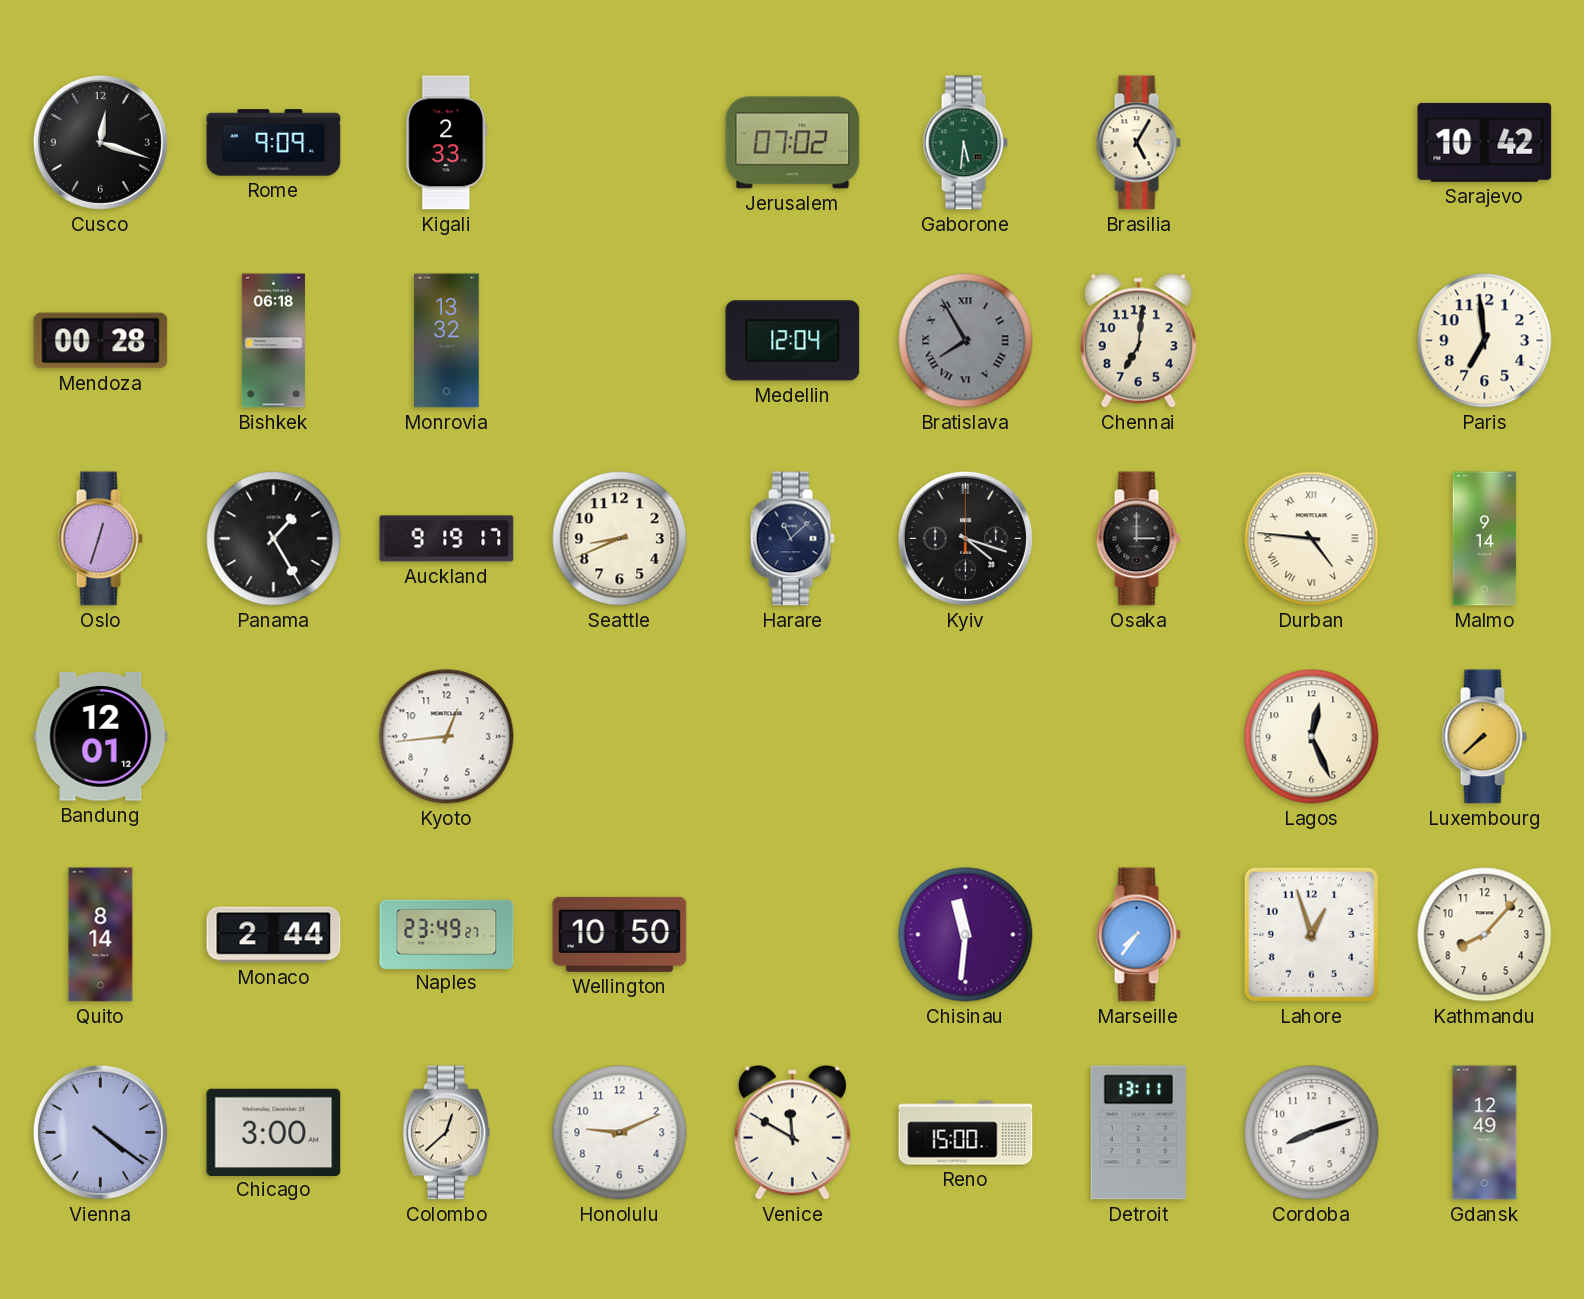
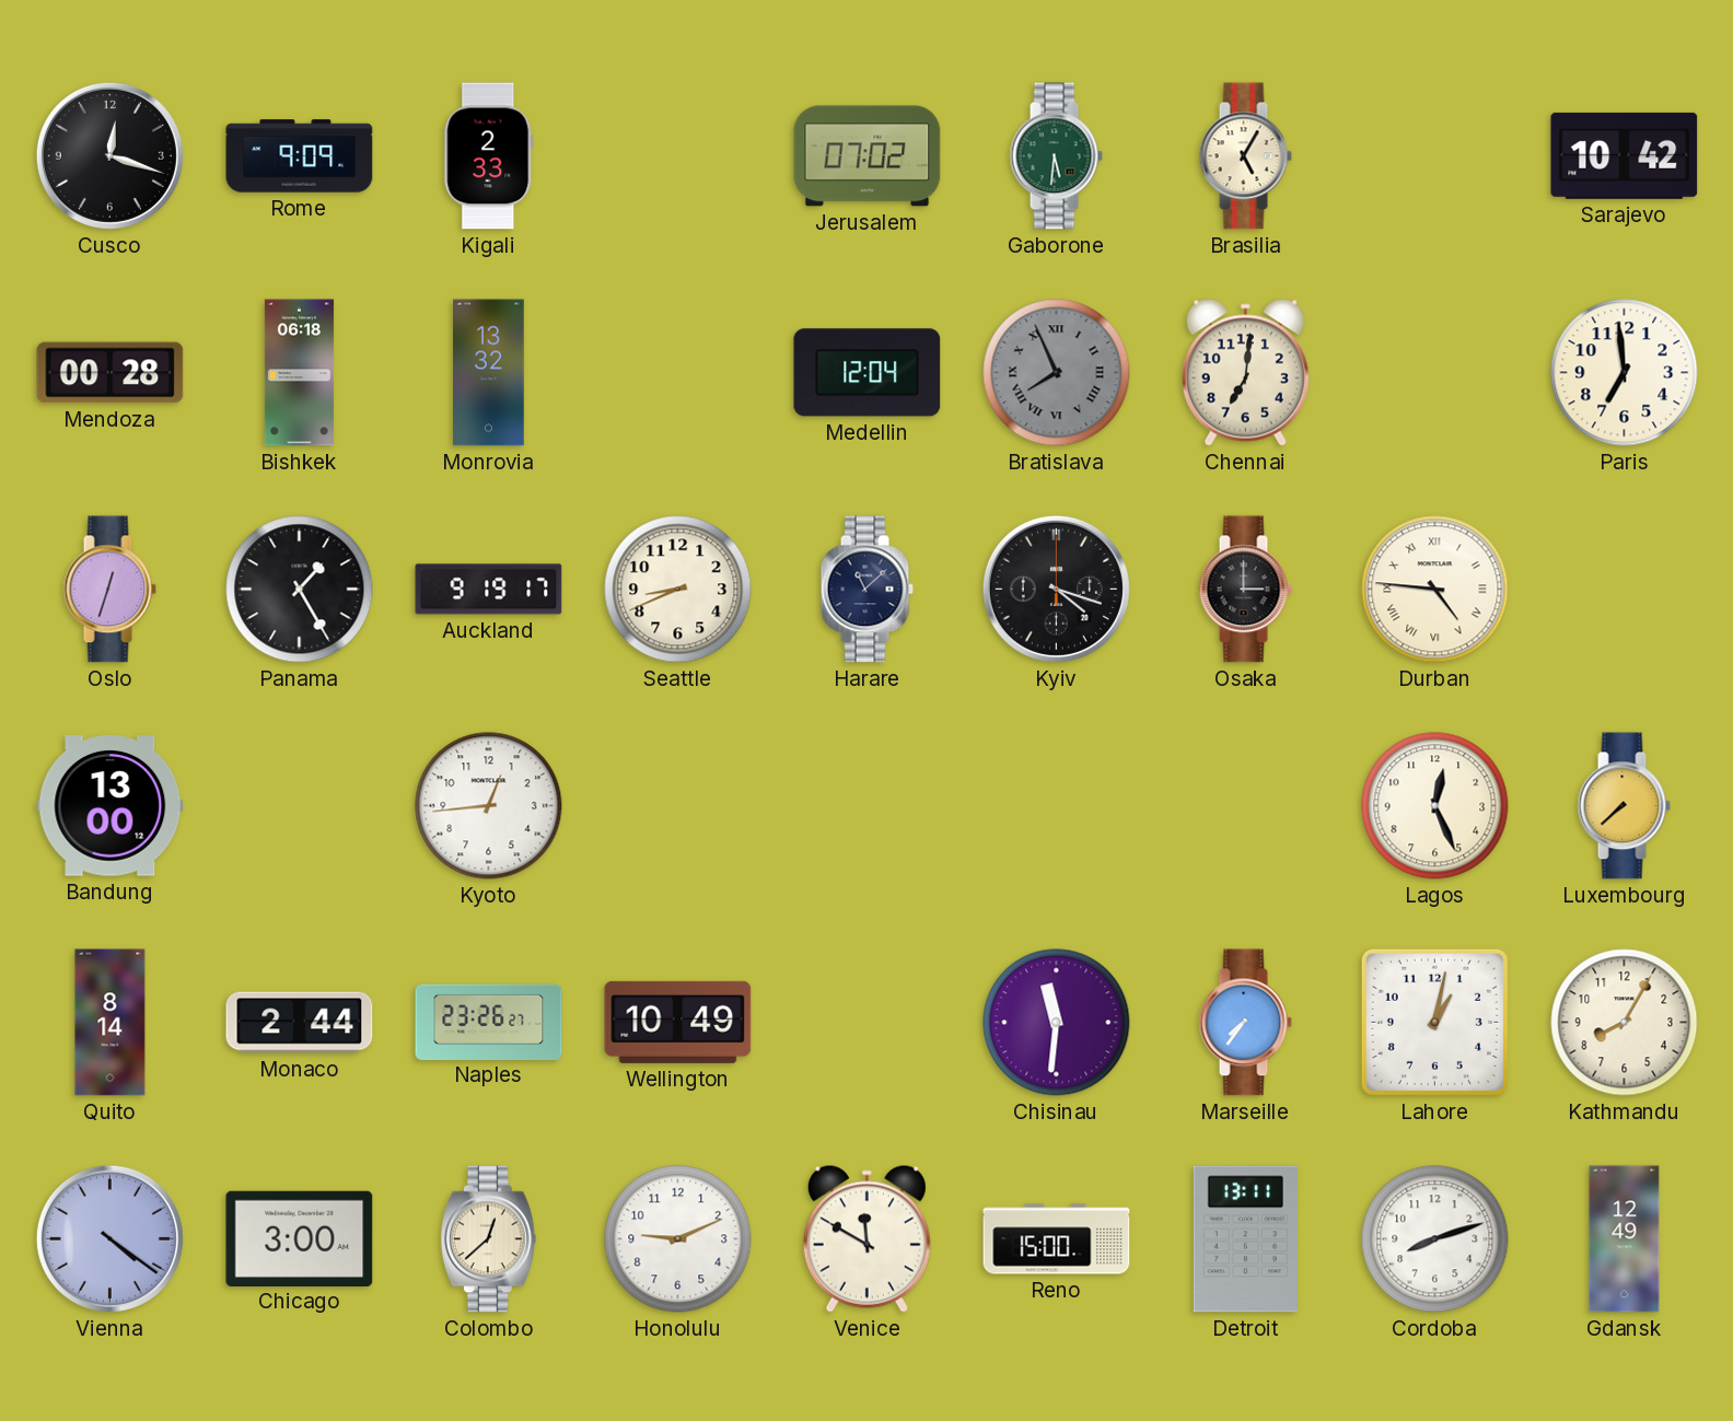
Bratislava: 7:55 -> 7:56 (1057, 373)
Malmo: 9:14 -> none (1485, 539)
Bandung: 12:01 -> 13:00 (111, 806)
Naples: 23:49 -> 23:26 (489, 1022)
Wellington: 10:50 -> 10:49 (678, 1022)
Lahore: 12:57 -> 1:02 (1434, 1022)
Kathmandu: 8:07 -> 8:05 (1625, 1023)
